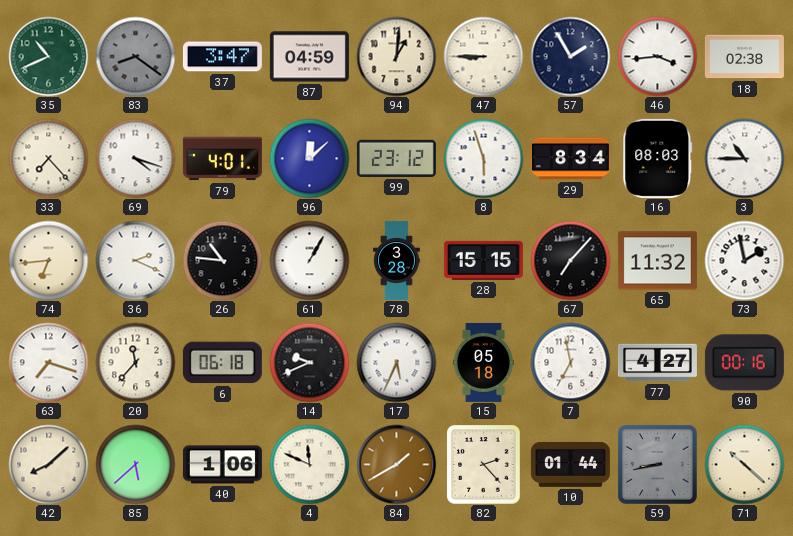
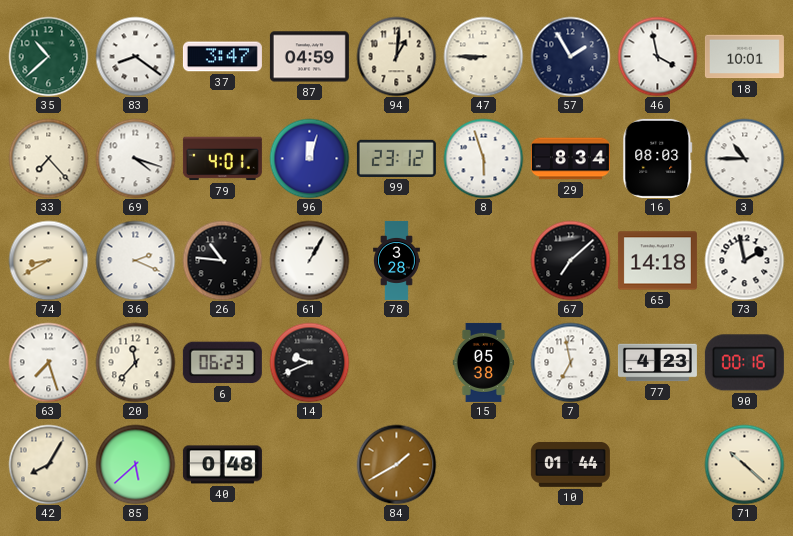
35: 10:41 -> 10:38 (48, 56)
83 dial: grey -> white (135, 56)
46: 3:44 -> 3:58 (657, 56)
18: 02:38 -> 10:01 (744, 57)
96: 12:08 -> 12:03 (309, 158)
74: 6:44 -> 8:40 (48, 260)
28: 15:15 -> none (483, 260)
67: 7:07 -> 7:08 (570, 260)
65: 11:32 -> 14:18 (657, 261)
63: 7:18 -> 7:27 (48, 362)
6: 06:18 -> 06:23 (222, 363)
17: 5:34 -> none (396, 362)
15: 05:18 -> 05:38 (484, 362)
77: 4:27 -> 4:23 (657, 363)
42: 8:08 -> 8:05 (48, 464)
40: 1:06 -> 0:48 (222, 465)
4: 11:49 -> none (309, 464)
82: 2:23 -> none (484, 464)
59: 8:43 -> none (658, 465)
